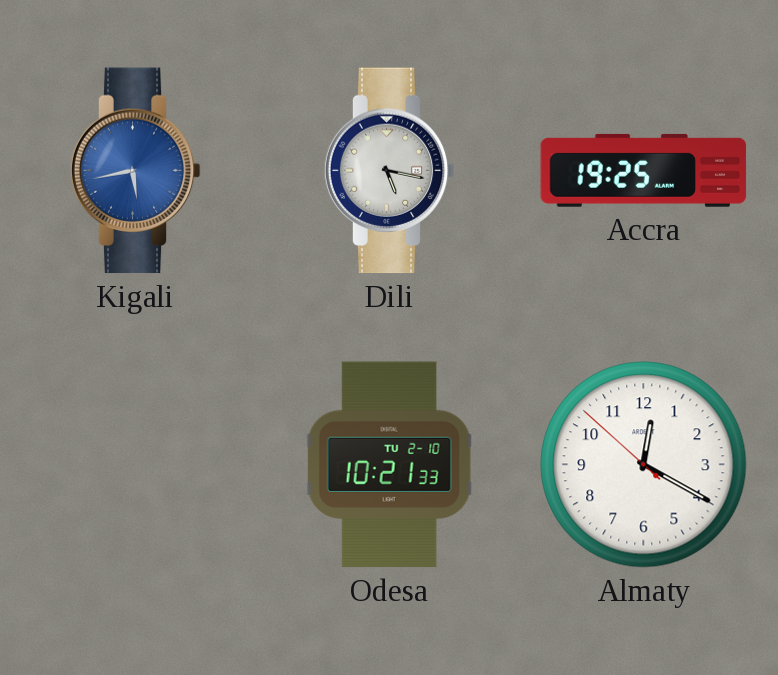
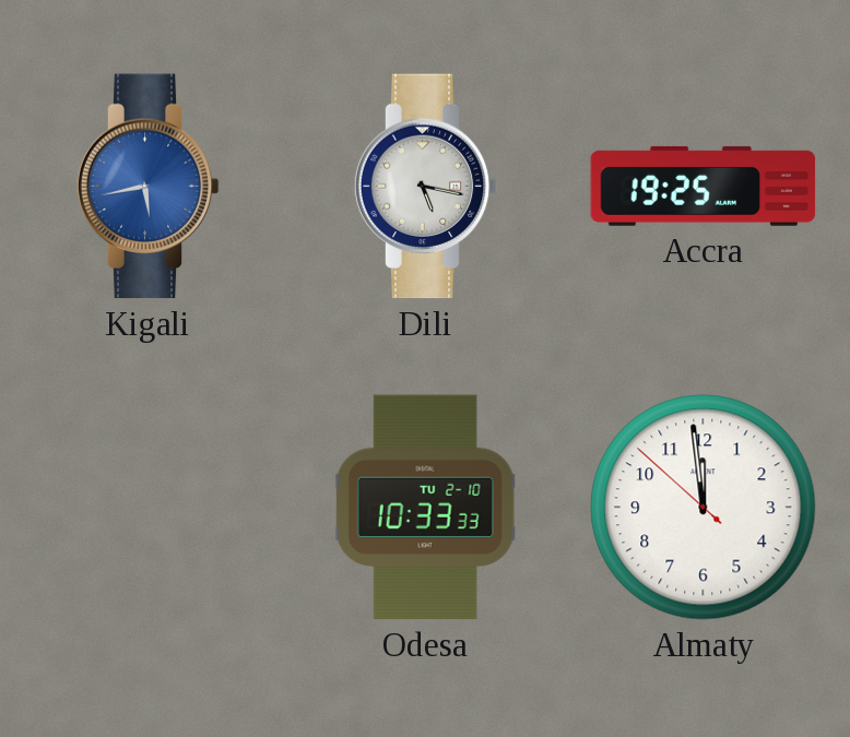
Odesa: 10:21 -> 10:33 (425, 508)
Almaty: 12:19 -> 11:58 (704, 508)
